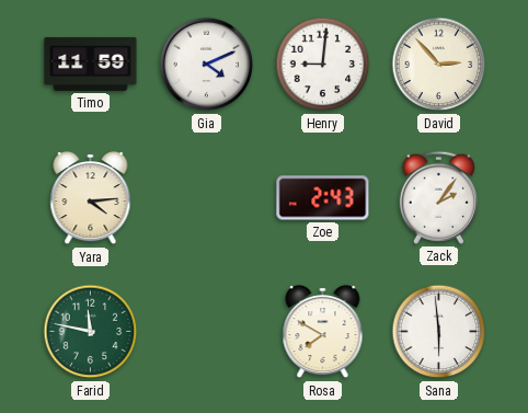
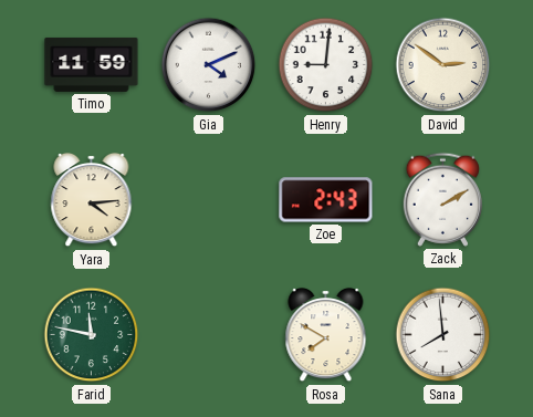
David: 2:53 -> 2:51 (443, 65)
Zack: 2:06 -> 2:10 (442, 199)
Sana: 5:59 -> 7:59 (443, 335)
